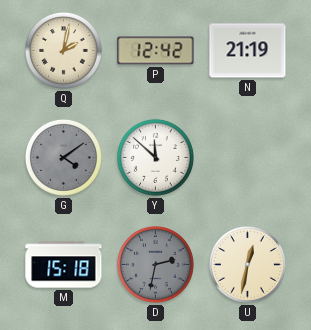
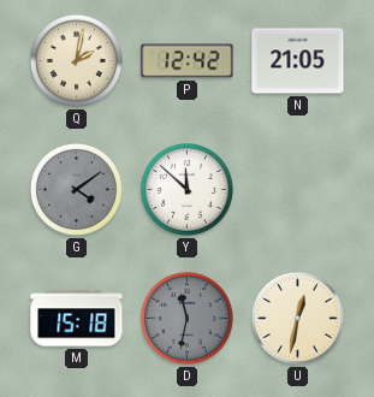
N: 21:19 -> 21:05 (298, 61)
D: 2:32 -> 11:32 (186, 318)
